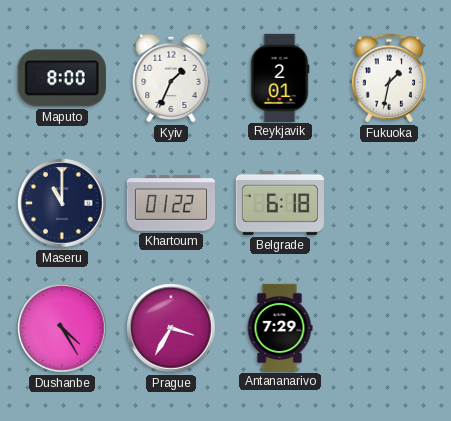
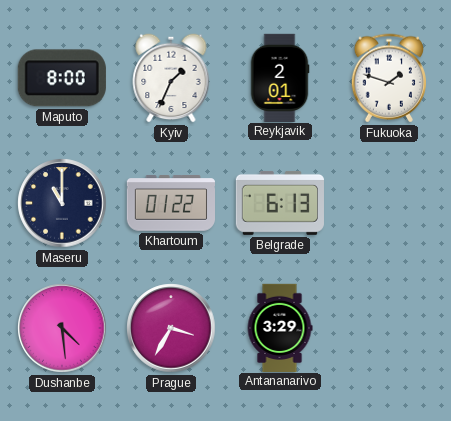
Fukuoka: 1:32 -> 1:48 (388, 78)
Belgrade: 6:18 -> 6:13 (280, 203)
Dushanbe: 4:25 -> 4:29 (62, 328)
Antananarivo: 7:29 -> 3:29 (280, 327)
